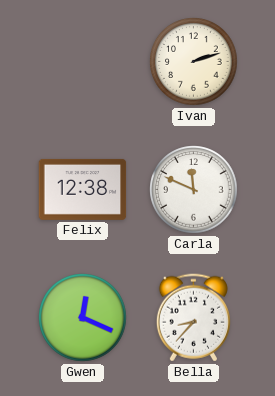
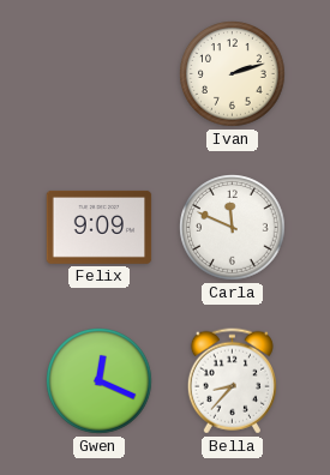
Felix: 12:38 -> 9:09 (100, 227)
